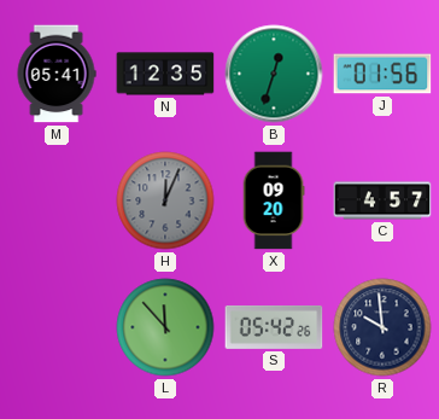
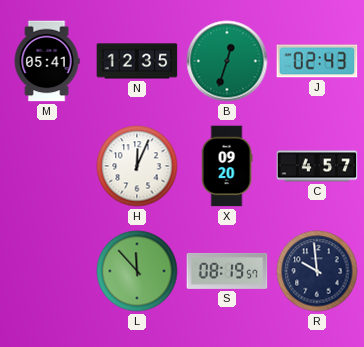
J: 01:56 -> 02:43 (317, 61)
H dial: grey -> white (137, 166)
S: 05:42 -> 08:19 (227, 271)
